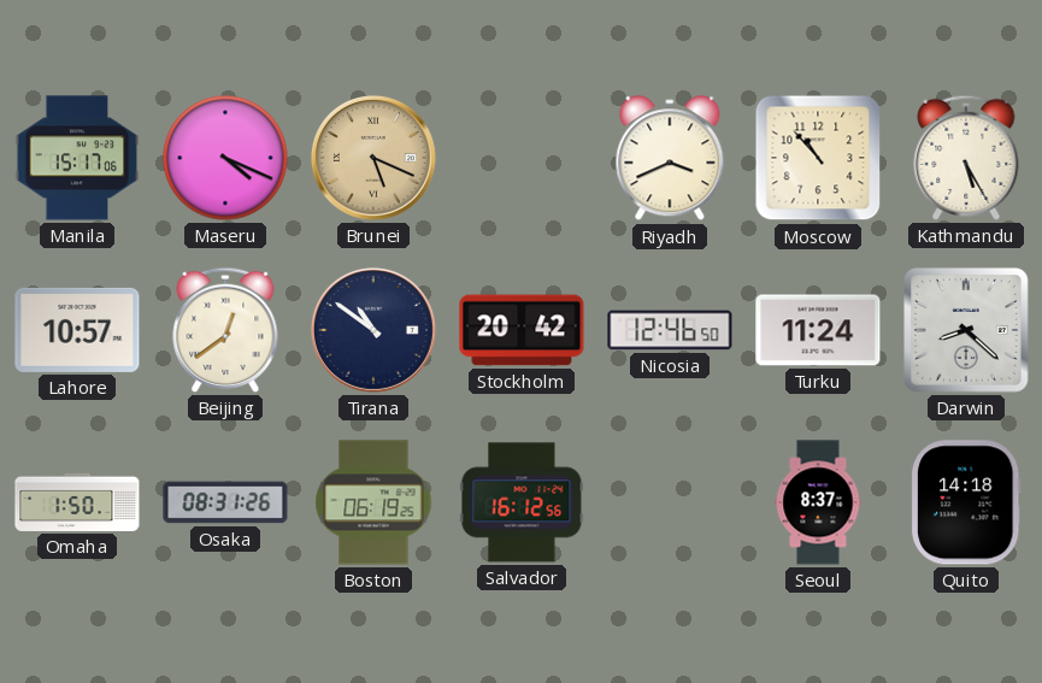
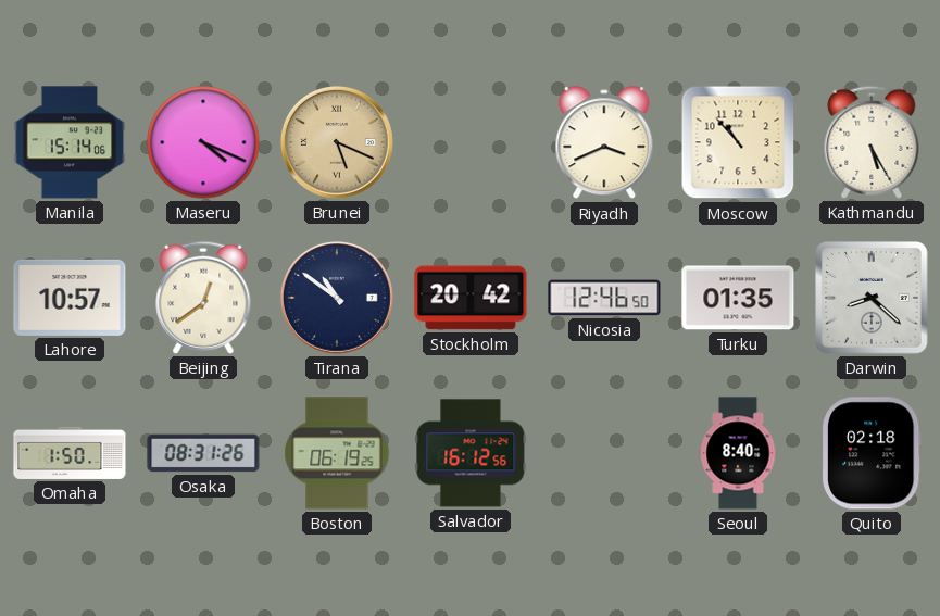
Manila: 15:17 -> 15:14 (70, 142)
Turku: 11:24 -> 01:35 (738, 298)
Seoul: 8:37 -> 8:40 (738, 453)
Quito: 14:18 -> 02:18 (872, 453)
